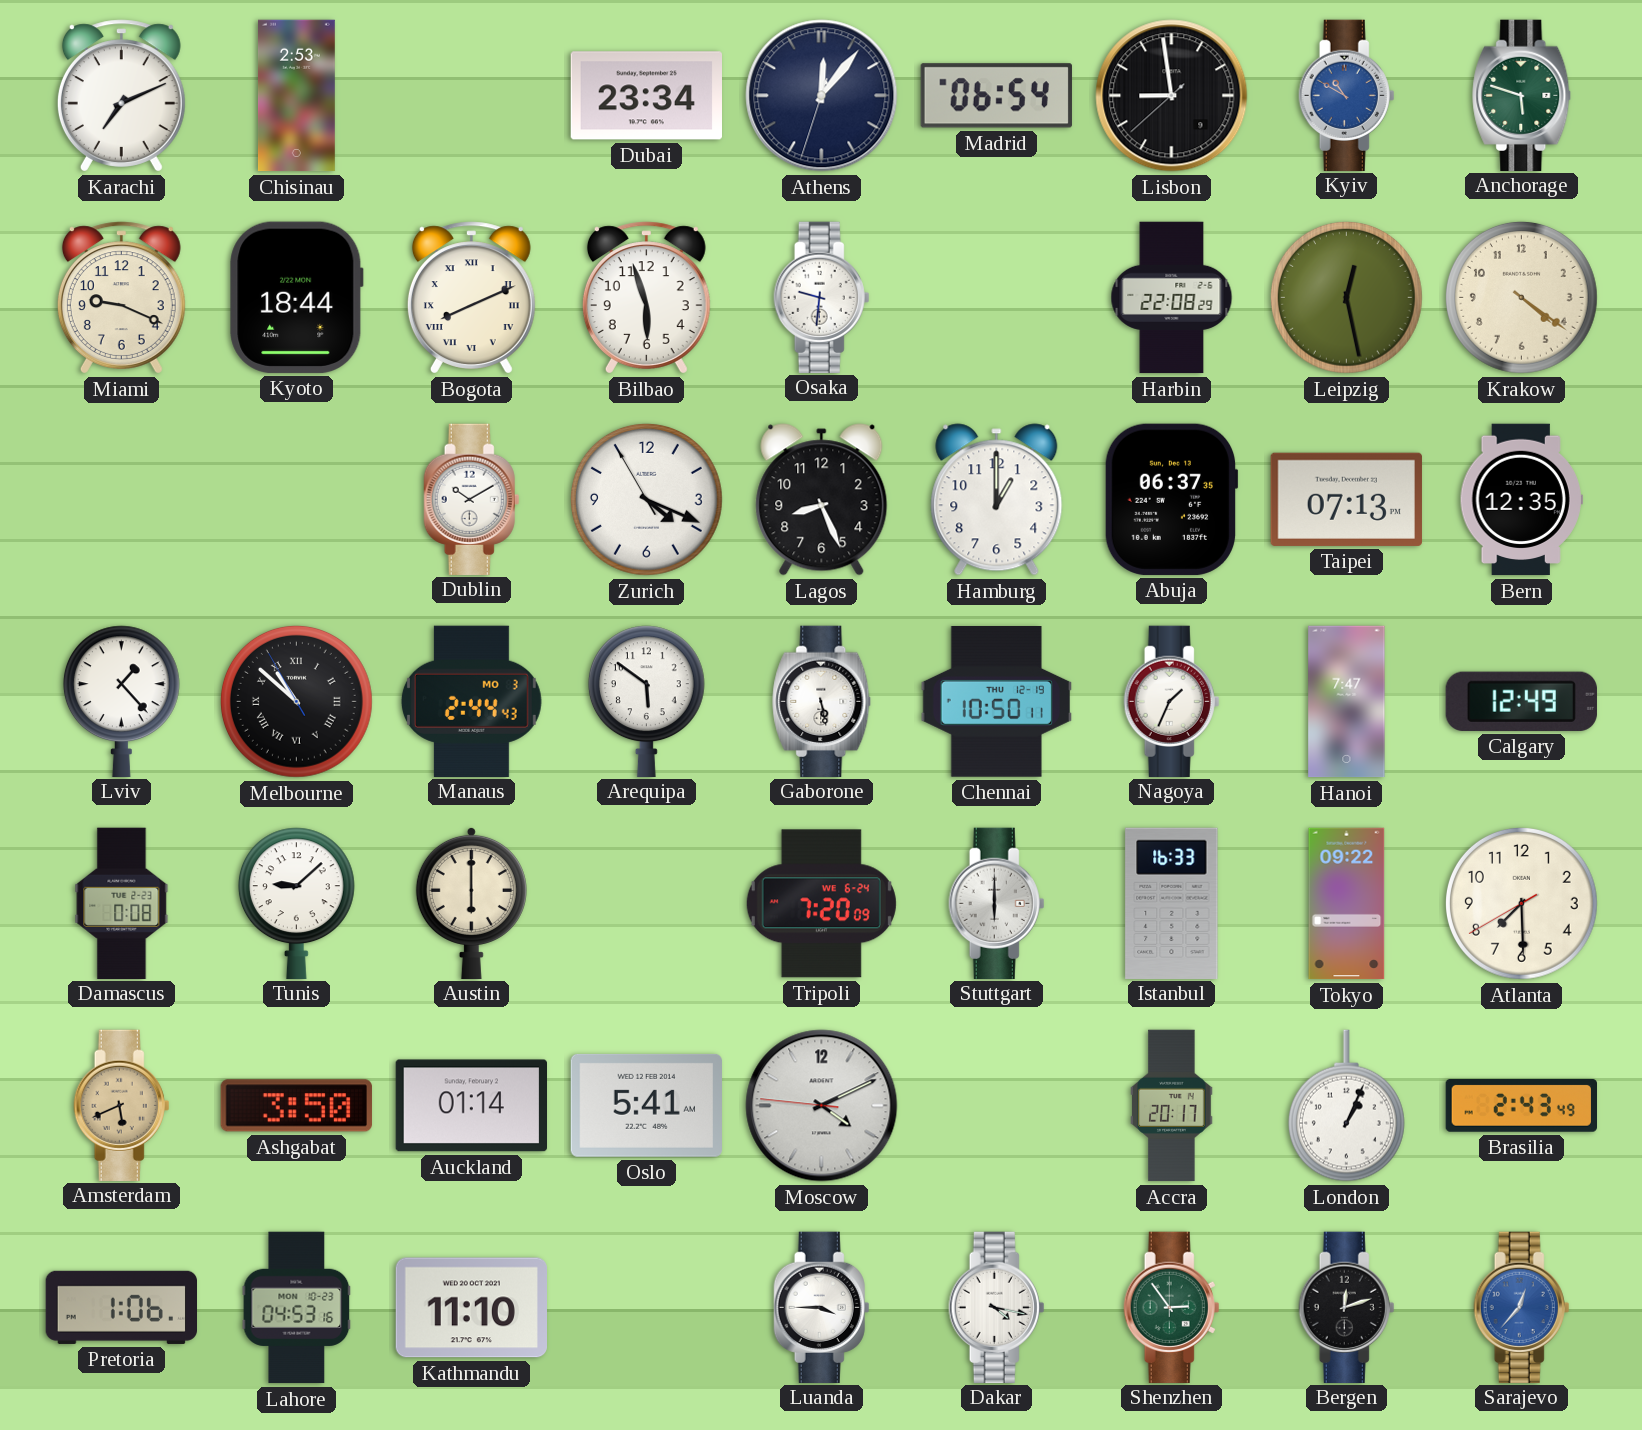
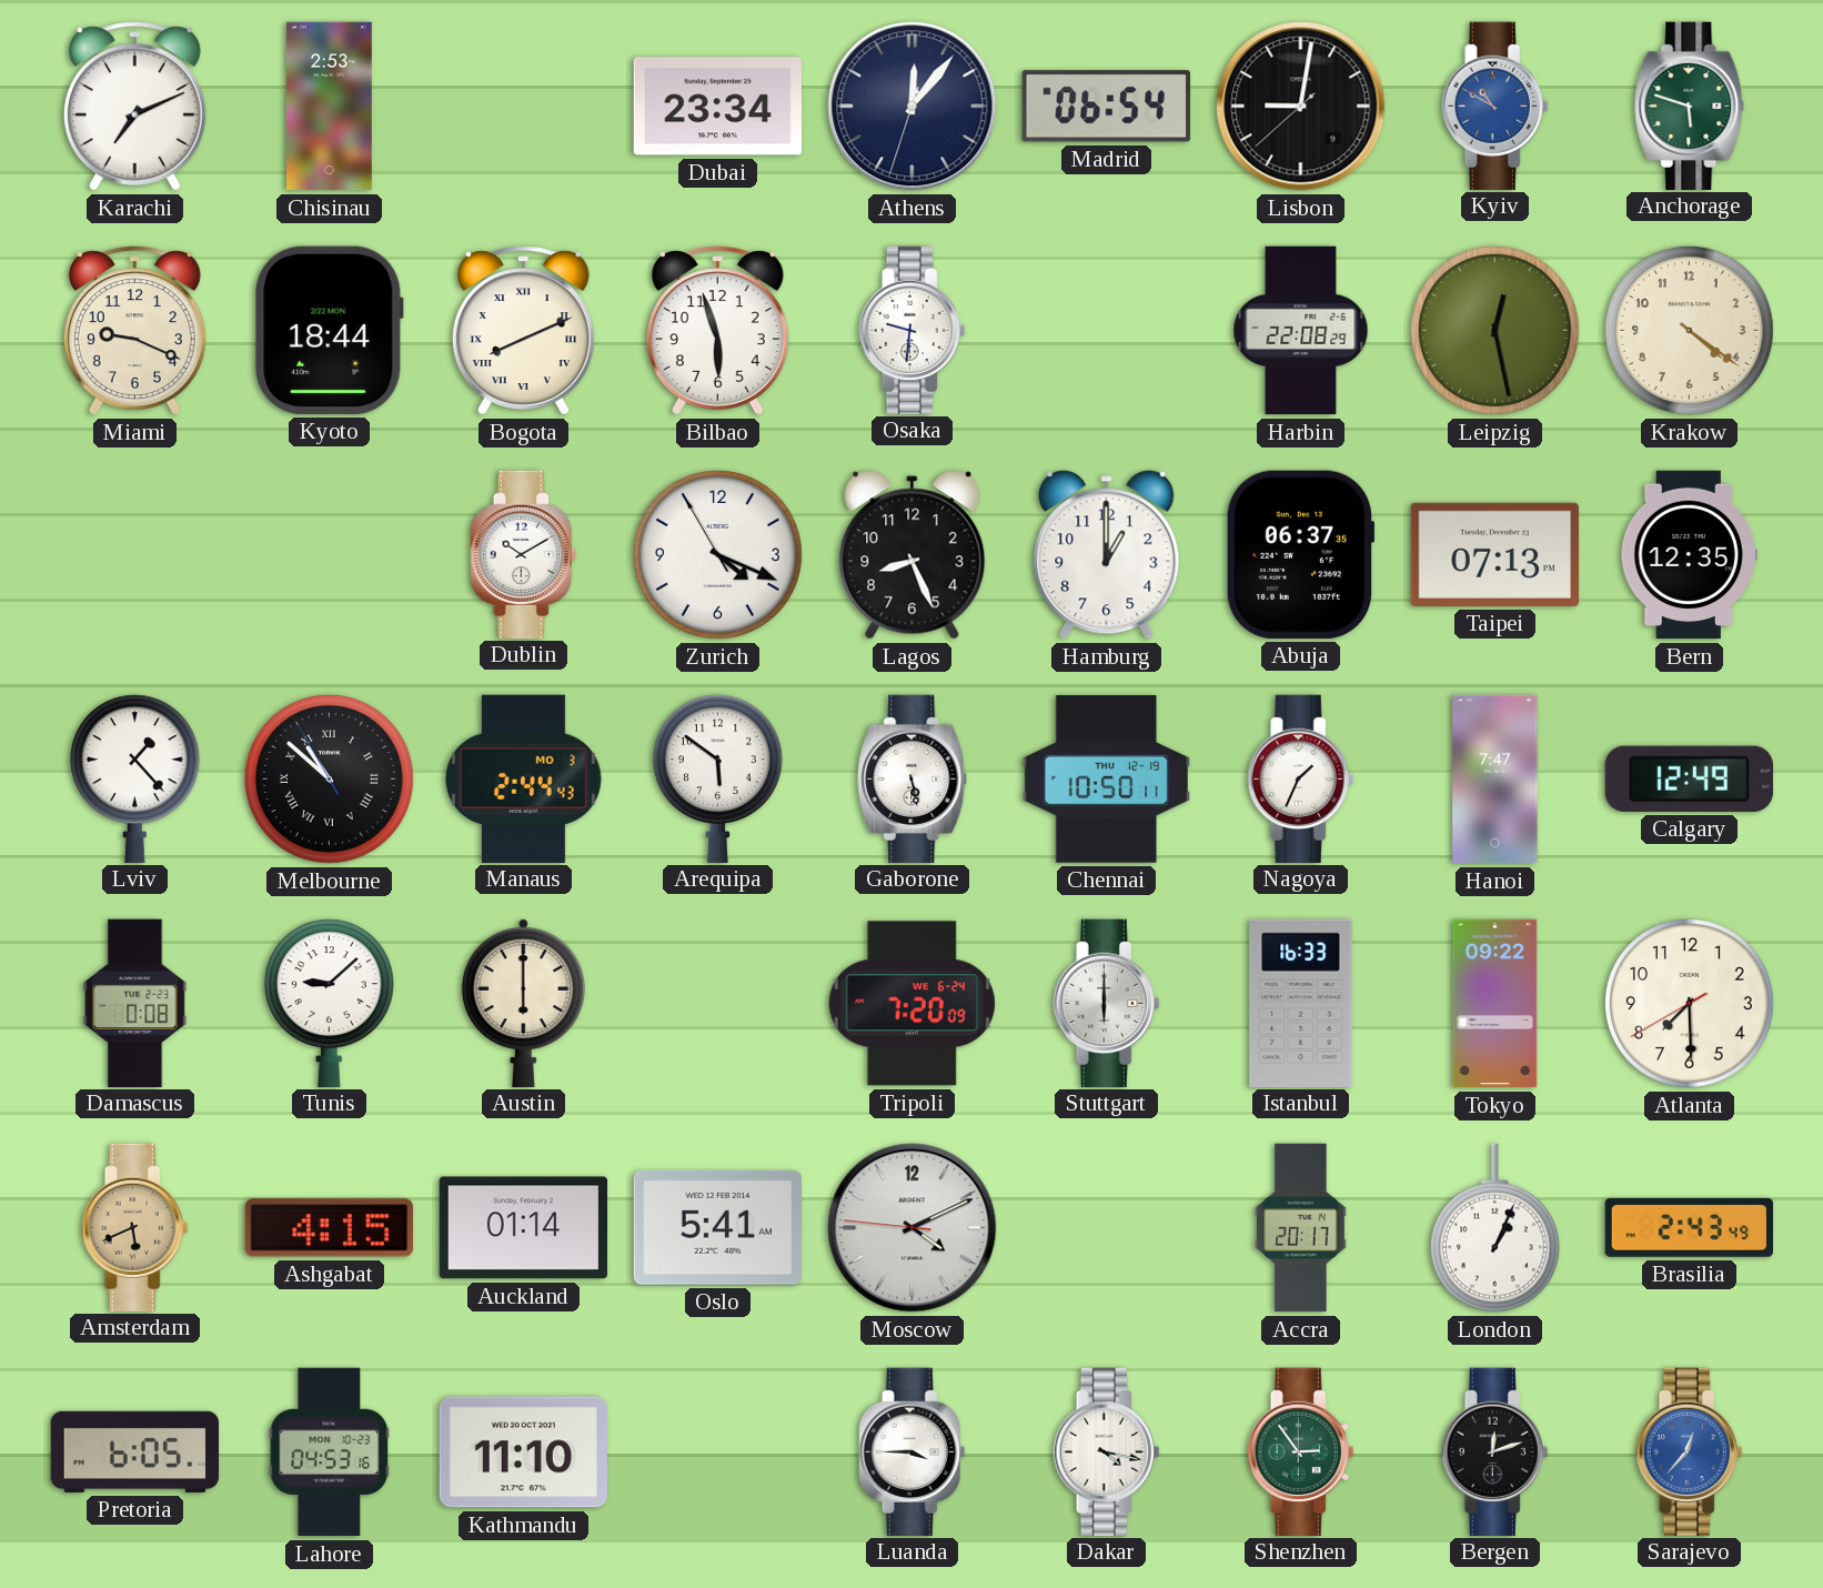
Lisbon: 8:58 -> 9:01 (1301, 107)
Ashgabat: 3:50 -> 4:15 (329, 1228)
Pretoria: 1:06 -> 6:05 (134, 1451)
